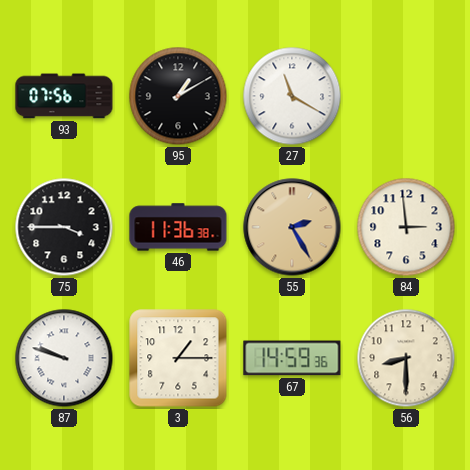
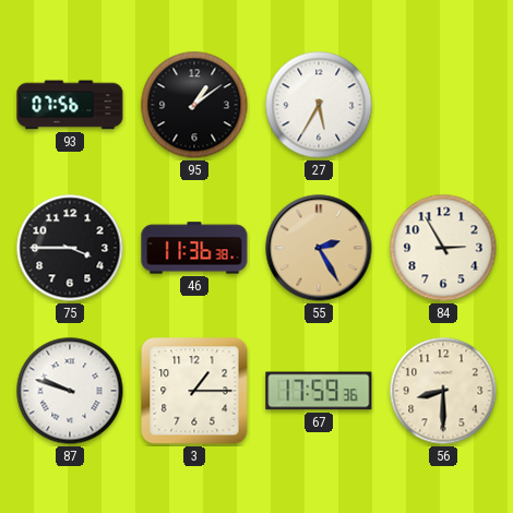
95: 1:10 -> 1:09 (194, 105)
27: 11:20 -> 5:35 (319, 105)
84: 2:59 -> 2:55 (443, 248)
67: 14:59 -> 17:59 (319, 391)
